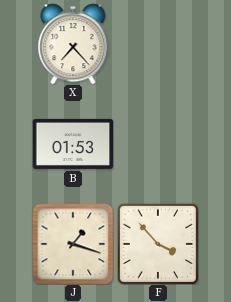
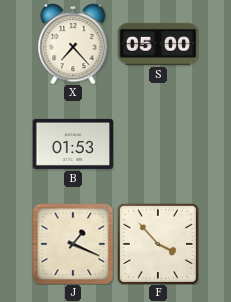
S: none -> 05:00 (158, 44)
J: 1:18 -> 1:19 (73, 244)
